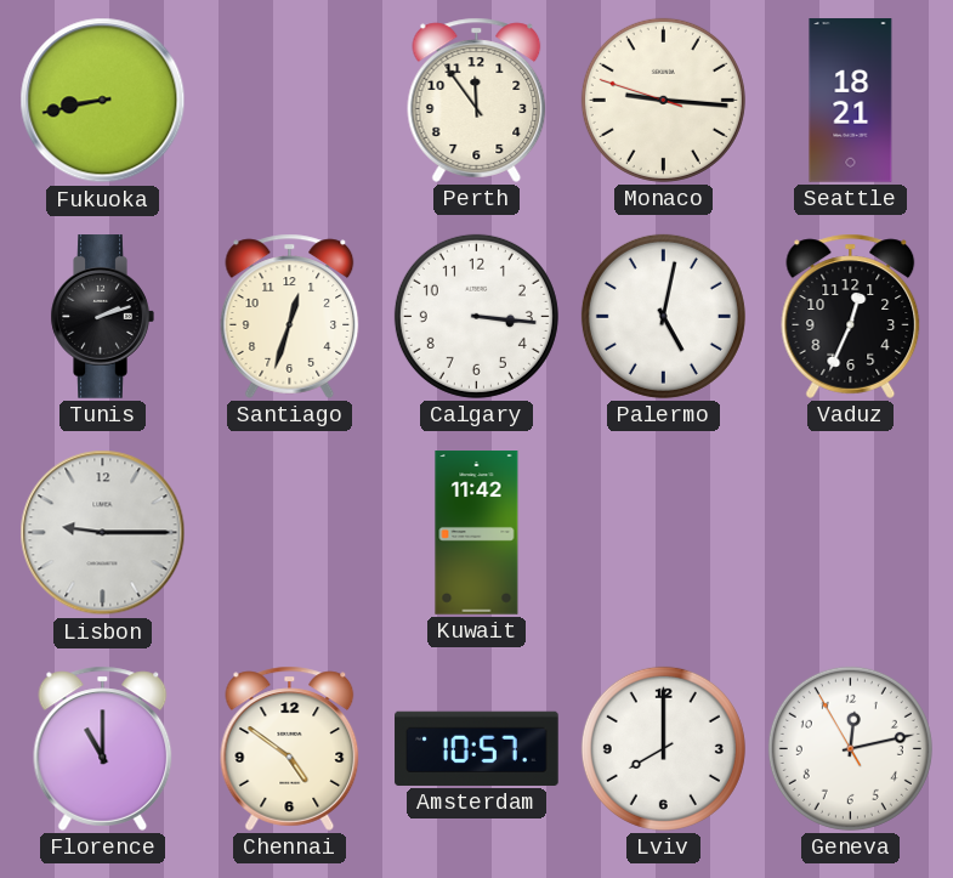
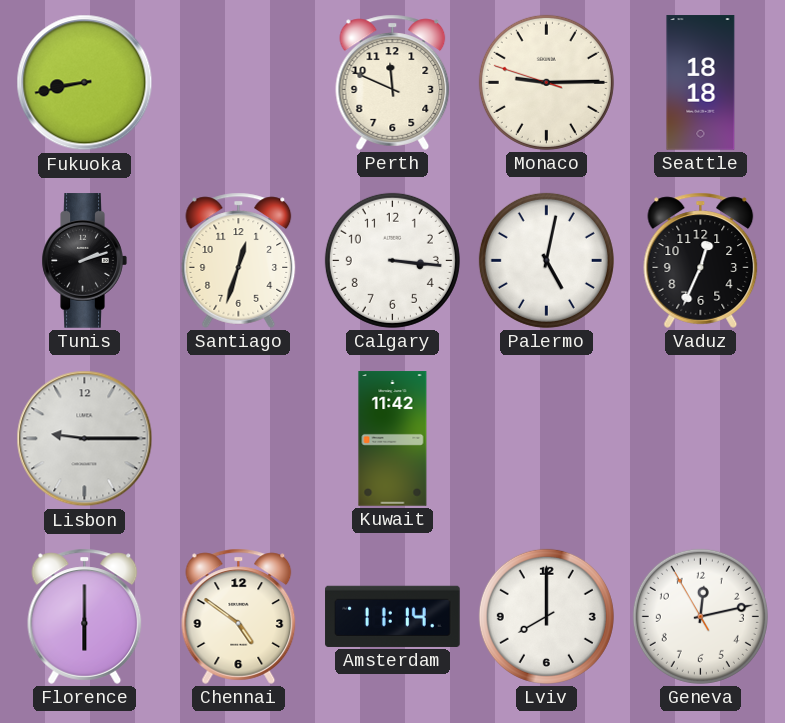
Perth: 11:54 -> 11:49 (393, 82)
Monaco: 9:15 -> 9:14 (546, 82)
Seattle: 18:21 -> 18:18 (701, 83)
Florence: 11:00 -> 6:00 (85, 616)
Amsterdam: 10:57 -> 11:14 (393, 616)
